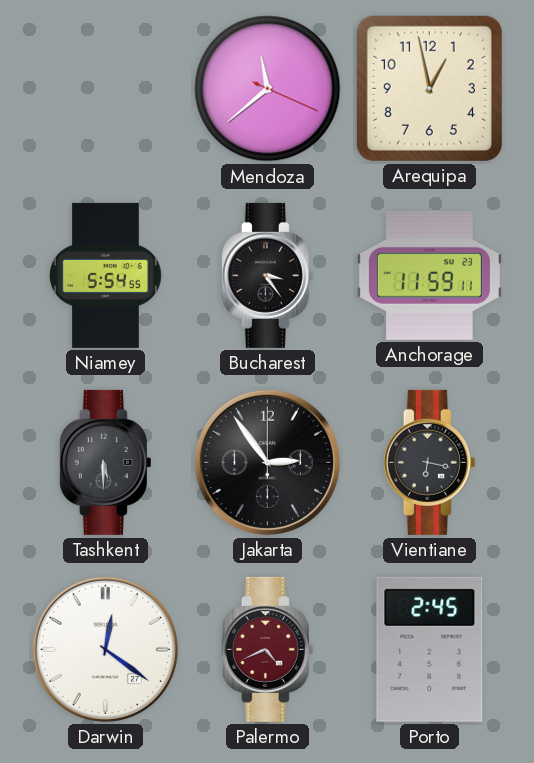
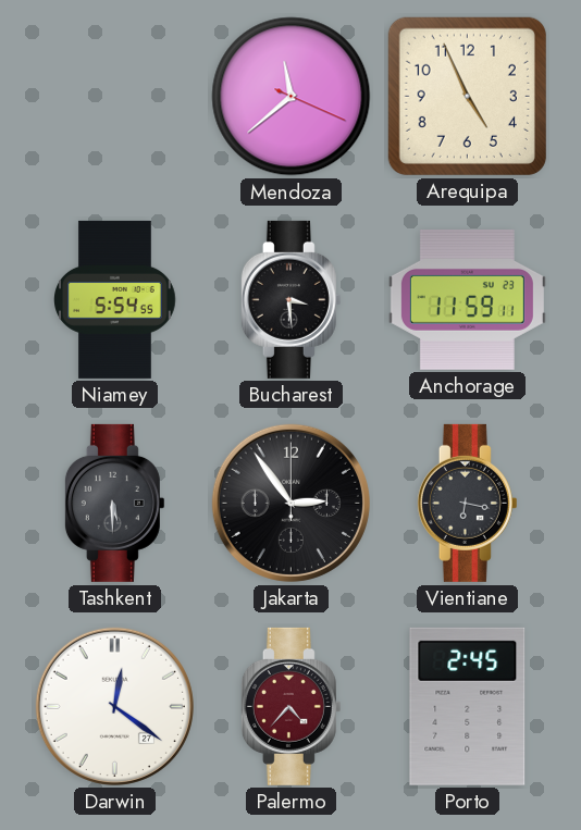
Arequipa: 12:58 -> 4:56 (467, 96)
Bucharest: 3:24 -> 3:29 (290, 299)
Palermo: 4:41 -> 4:37 (290, 706)
